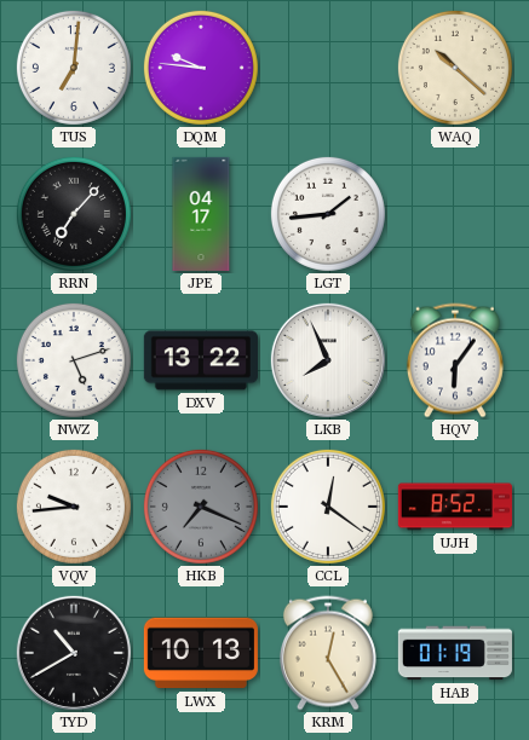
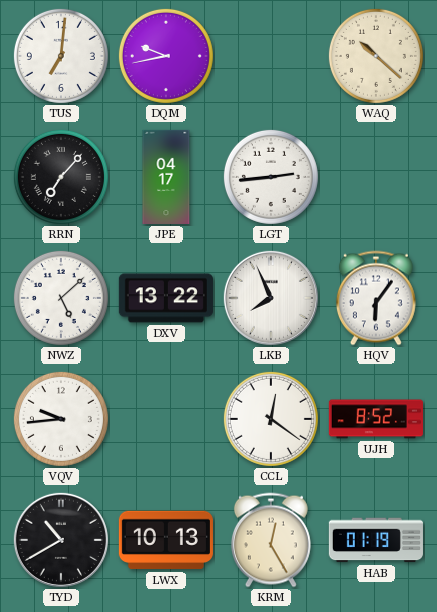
DQM: 9:46 -> 9:43 (166, 56)
LGT: 1:44 -> 2:44 (271, 177)
NWZ: 5:12 -> 5:08 (61, 298)
HKB: 7:19 -> none (201, 507)
